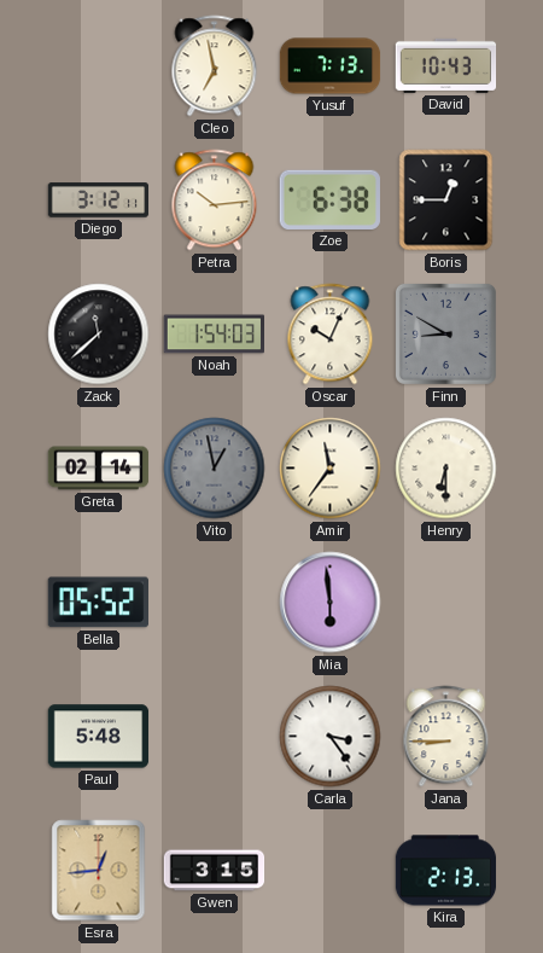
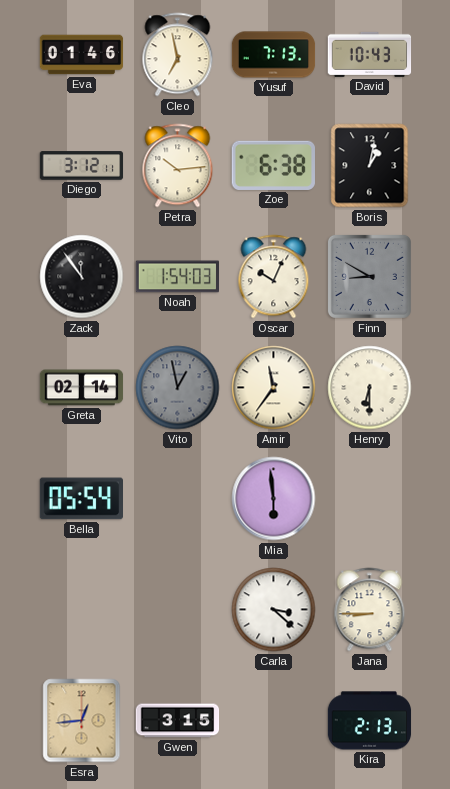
Eva: none -> 01:46 (82, 55)
Boris: 12:45 -> 1:02 (370, 166)
Zack: 11:38 -> 11:54 (82, 277)
Bella: 05:52 -> 05:54 (81, 499)
Paul: 5:48 -> none (99, 737)
Carla: 3:24 -> 3:22 (274, 610)
